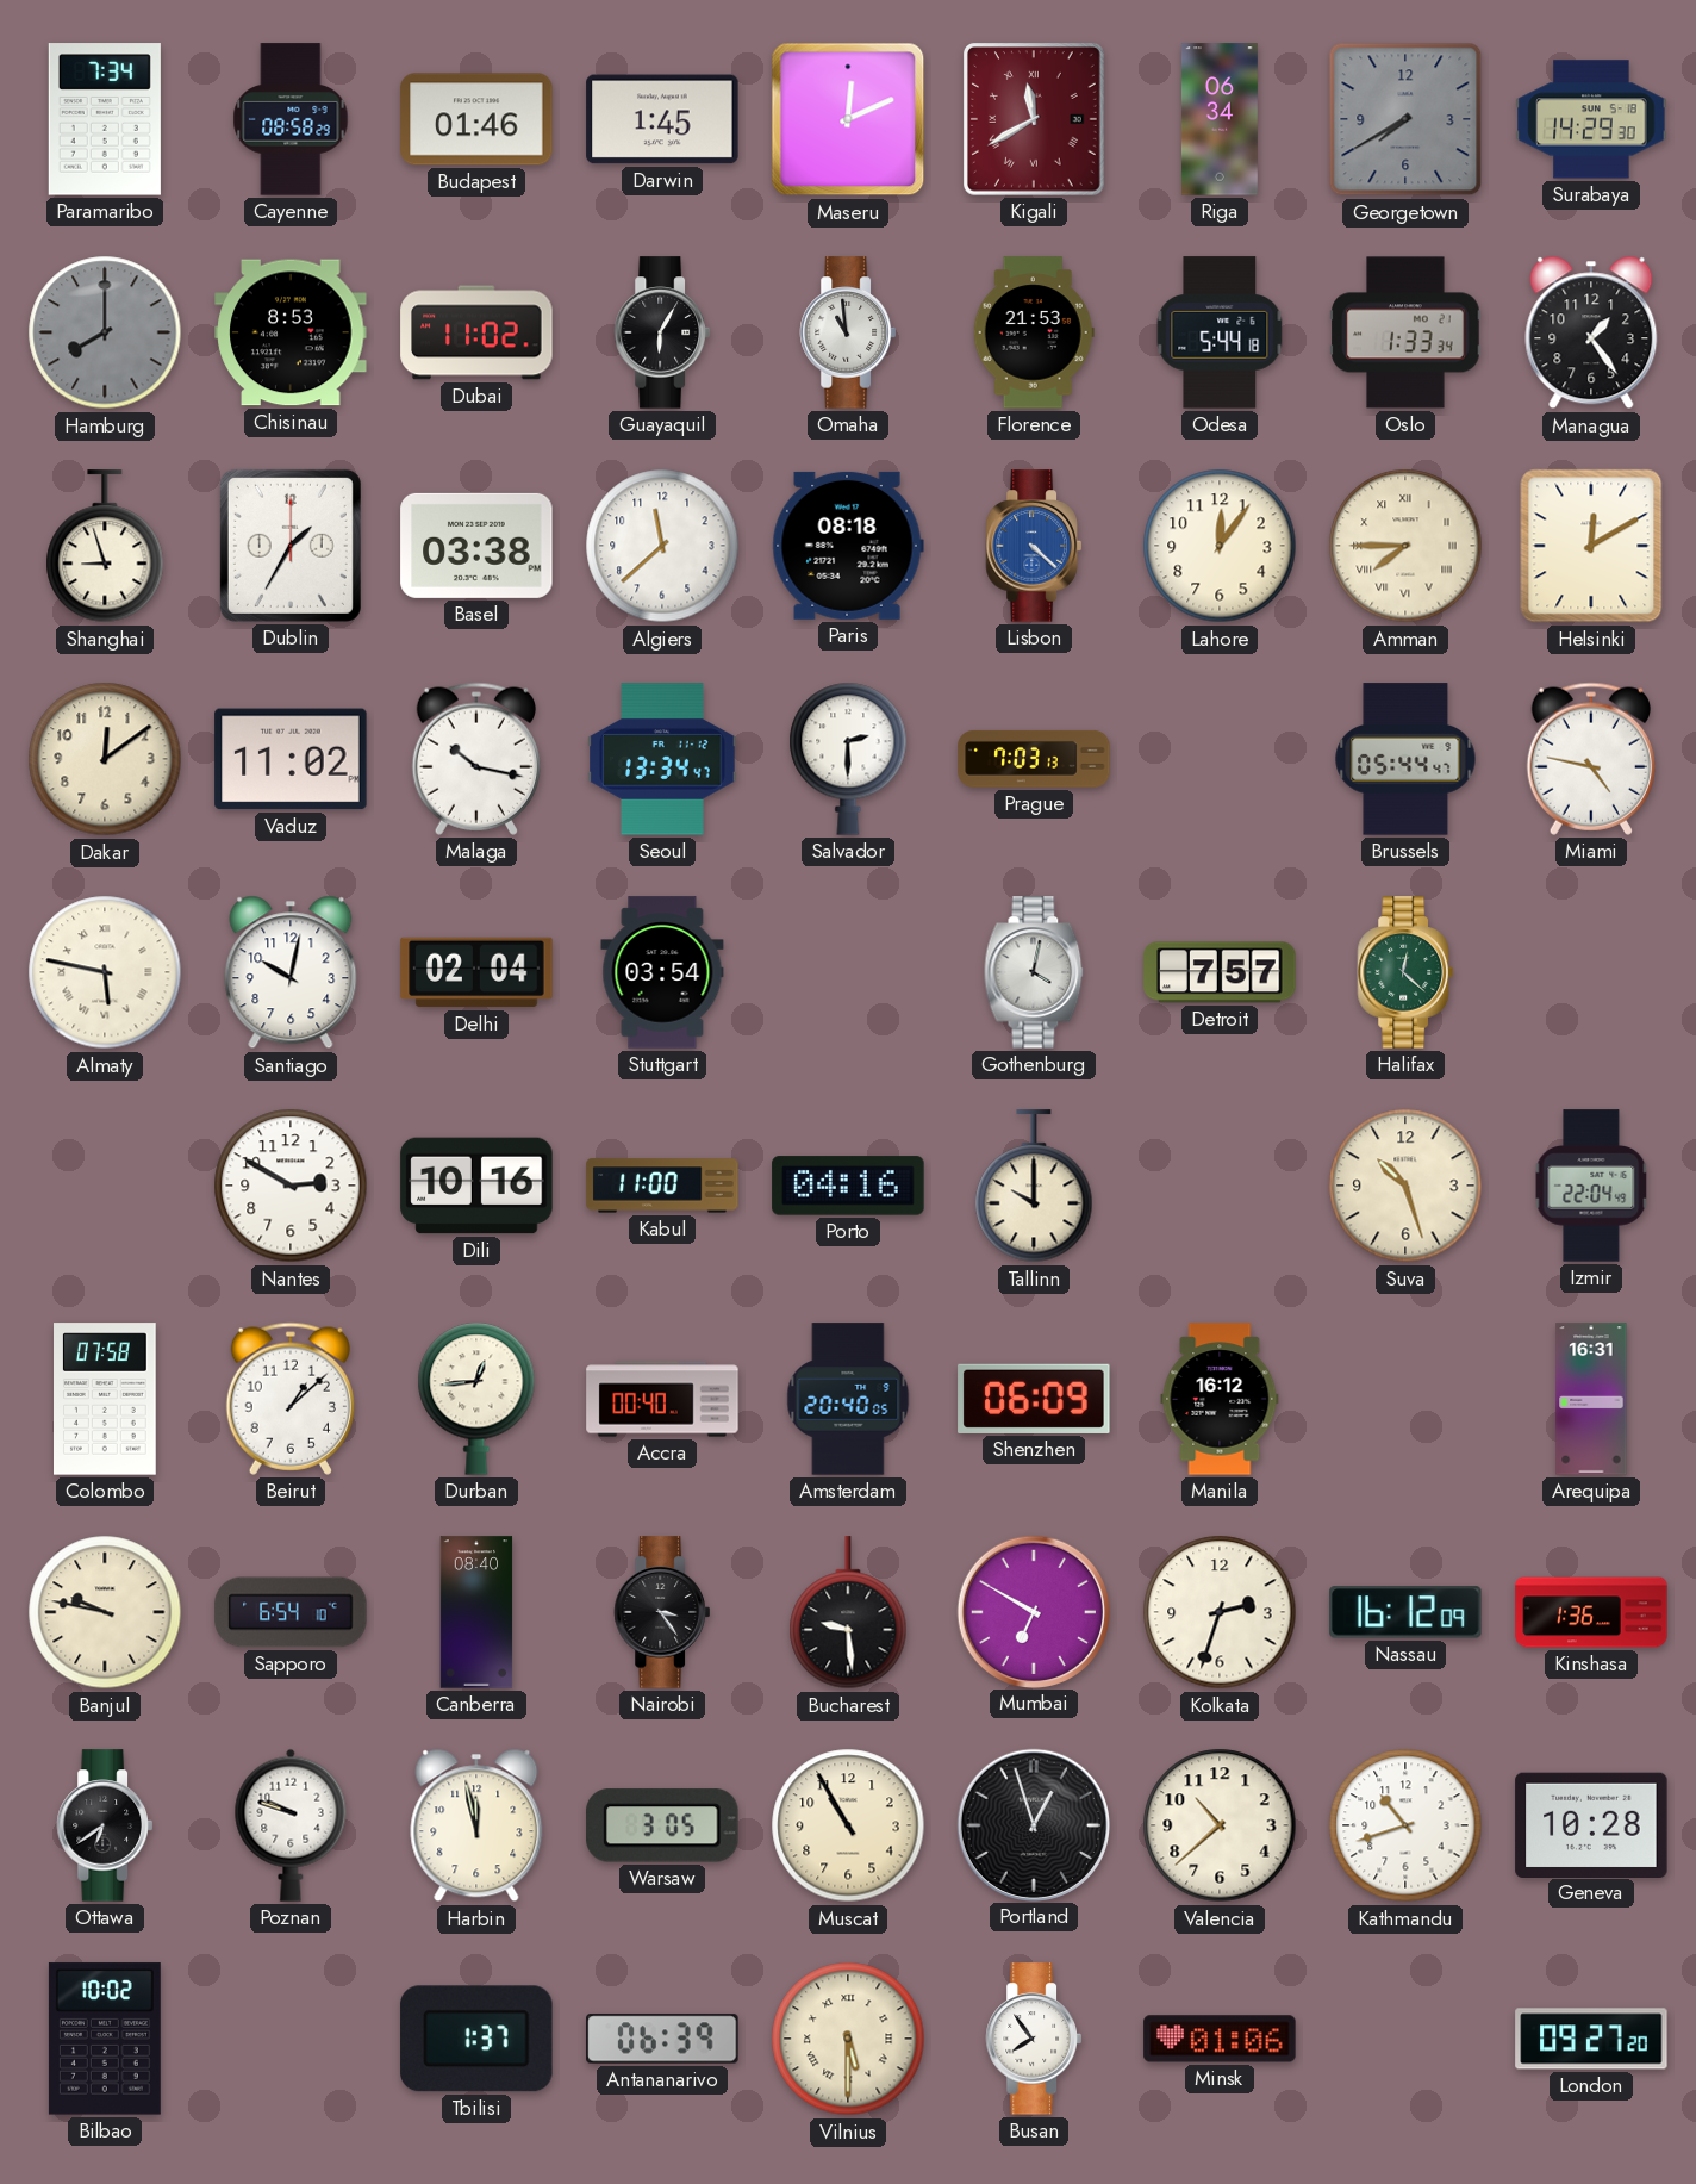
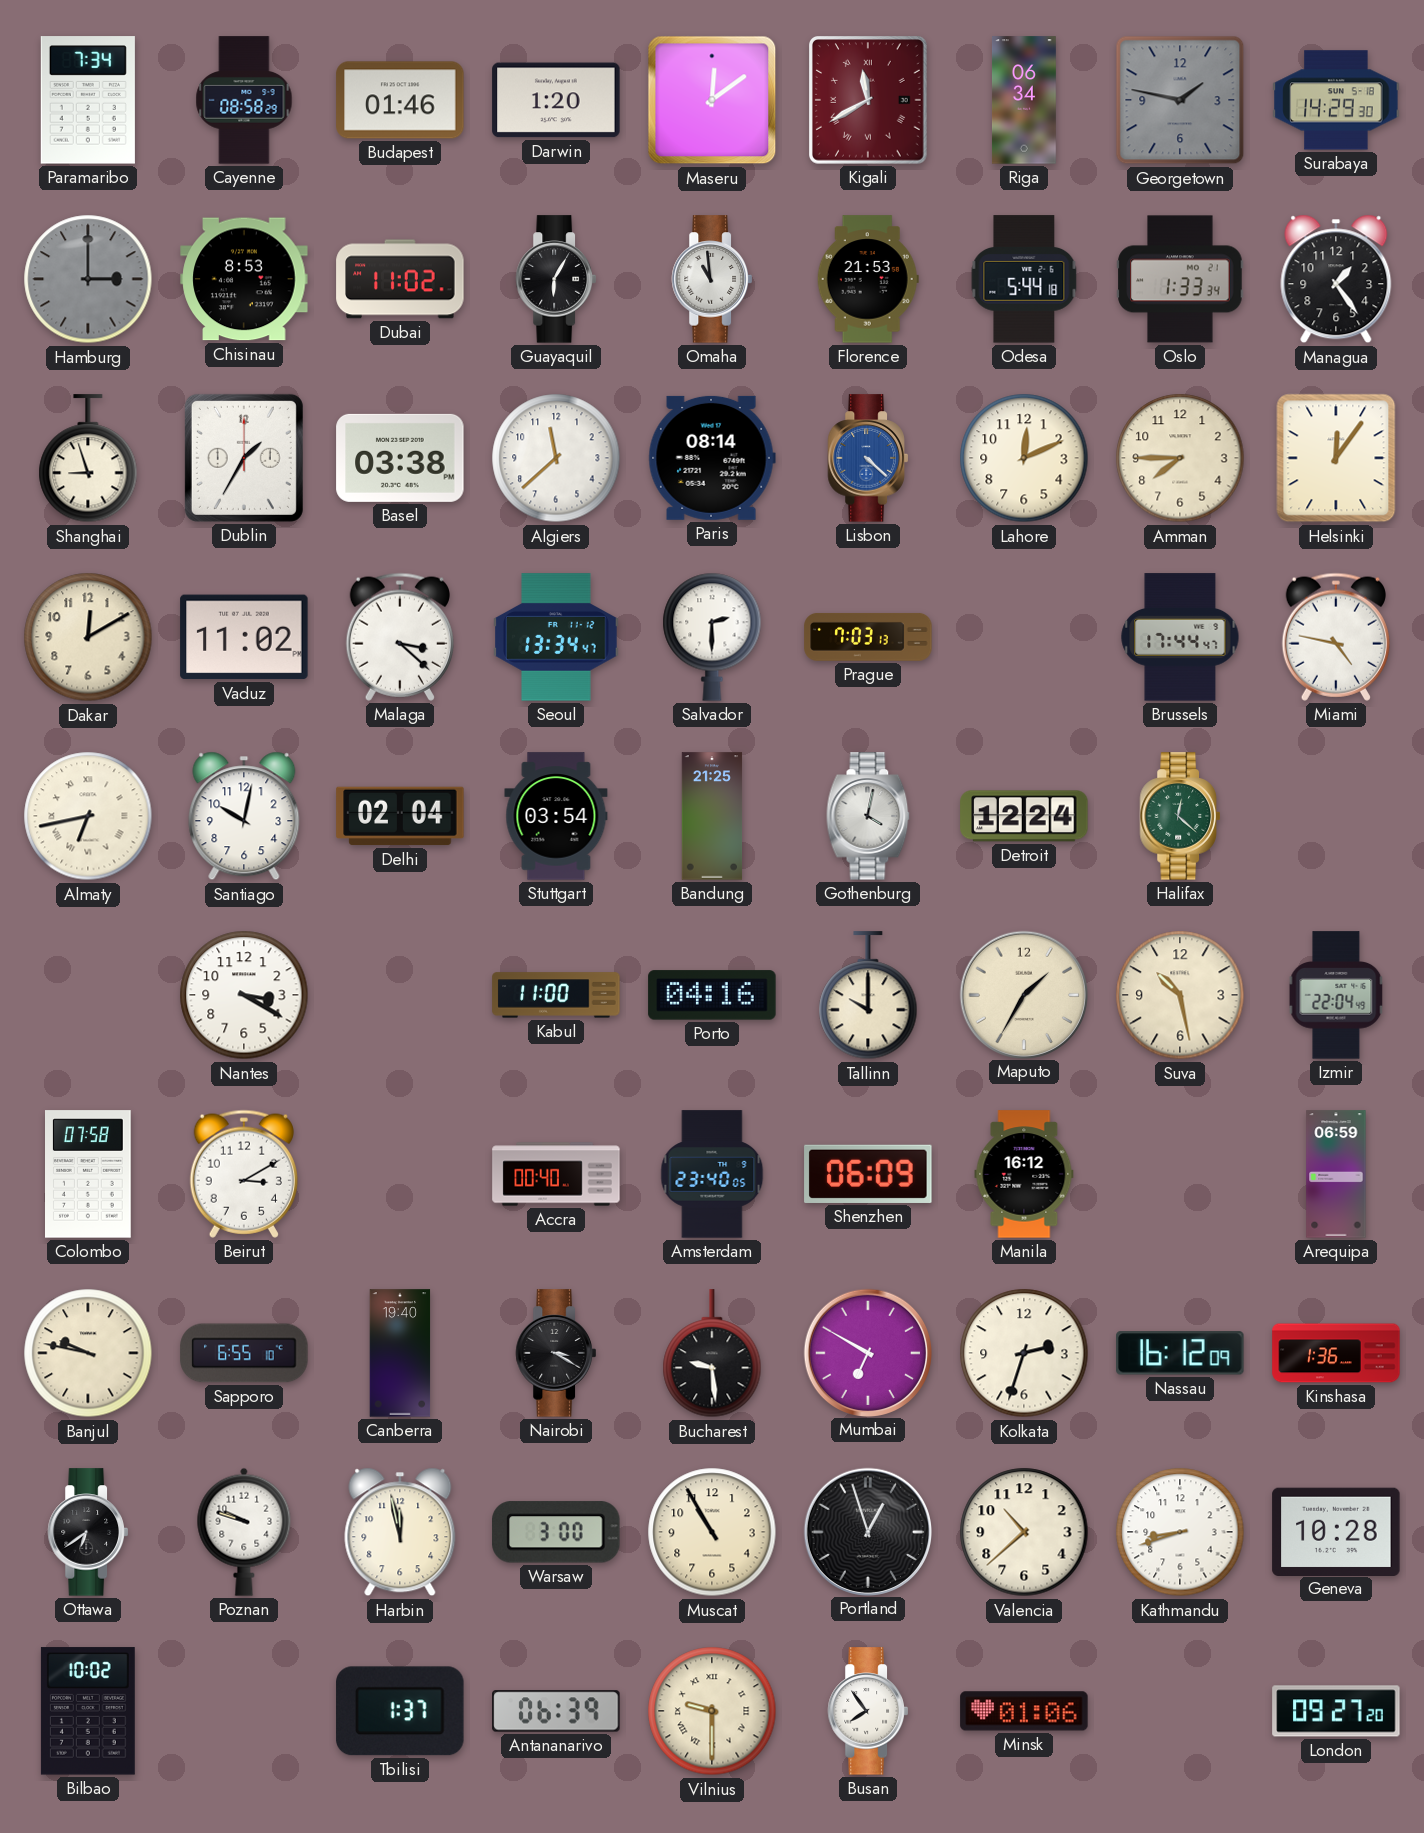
Darwin: 1:45 -> 1:20 (556, 100)
Maseru: 12:11 -> 12:09 (712, 100)
Georgetown: 7:40 -> 1:47 (1180, 100)
Hamburg: 8:00 -> 3:00 (88, 279)
Paris: 08:18 -> 08:14 (712, 458)
Lahore: 12:06 -> 12:11 (1024, 458)
Amman numerals: Roman -> Arabic (1180, 458)
Helsinki: 12:10 -> 12:06 (1336, 458)
Dakar: 12:09 -> 12:10 (88, 637)
Malaga: 10:17 -> 3:22 (400, 637)
Brussels: 05:44 -> 17:44 (1180, 637)
Almaty: 5:47 -> 6:43 (88, 816)
Bandung: none -> 21:25 (712, 816)
Detroit: 7:57 -> 12:24 (1024, 816)
Nantes: 2:50 -> 3:20 (244, 995)
Dili: 10:16 -> none (476, 1186)
Maputo: none -> 1:35 (1023, 994)
Suva: 10:27 -> 10:28 (1180, 995)
Beirut: 1:08 -> 3:10 (244, 1174)
Durban: 12:44 -> none (476, 1399)
Amsterdam: 20:40 -> 23:40 (712, 1174)
Arequipa: 16:31 -> 06:59 (1336, 1174)
Sapporo: 6:54 -> 6:55 (244, 1353)
Canberra: 08:40 -> 19:40 (400, 1353)
Nairobi: 3:24 -> 3:20 (556, 1353)
Warsaw: 3:05 -> 3:00 (556, 1532)
Kathmandu: 10:42 -> 8:42 (1180, 1532)
Vilnius: 5:30 -> 9:30 (712, 1711)
